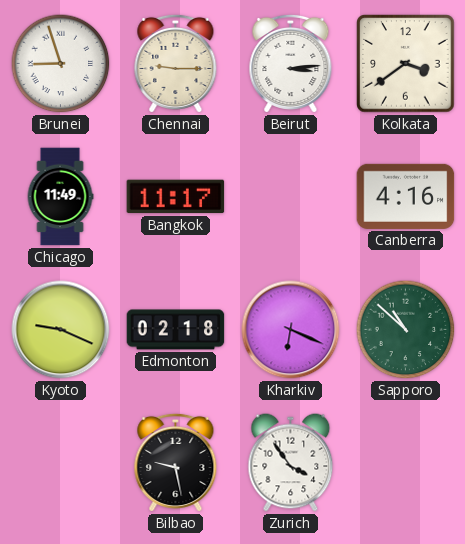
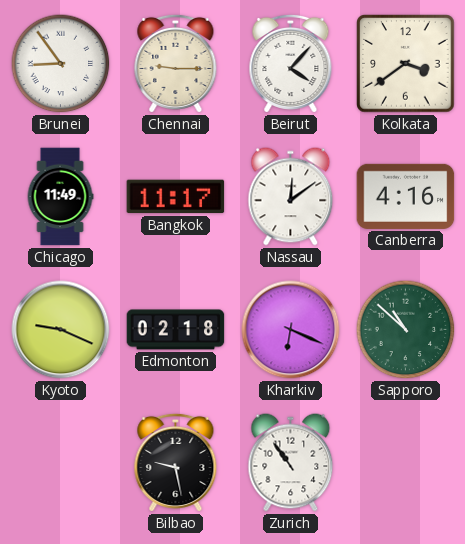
Brunei: 8:57 -> 8:54 (61, 64)
Beirut: 3:14 -> 4:07 (291, 63)
Nassau: none -> 12:09 (291, 197)
Zurich: 3:54 -> 10:54 (291, 463)
